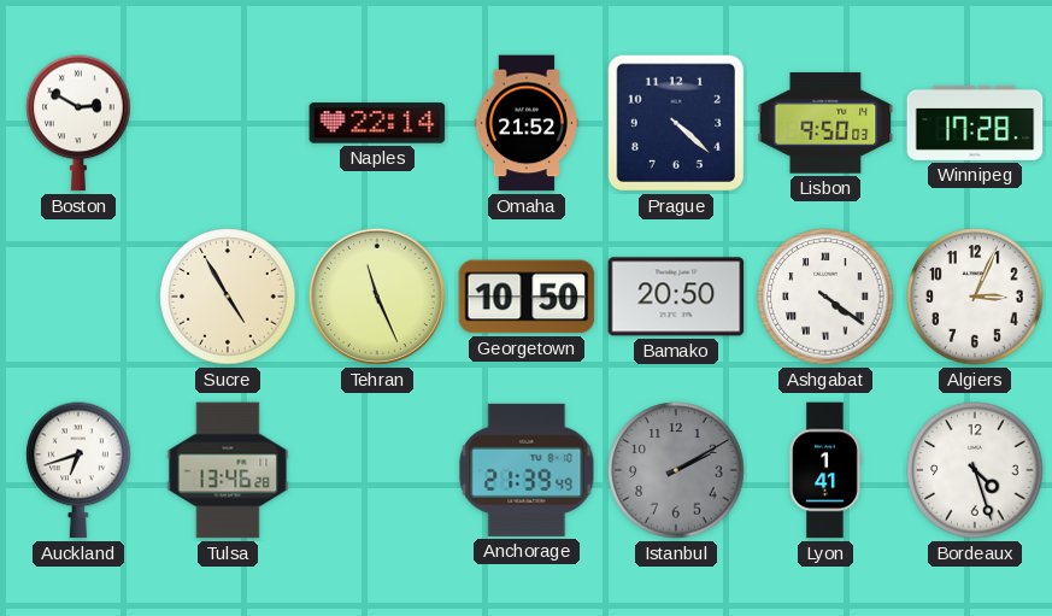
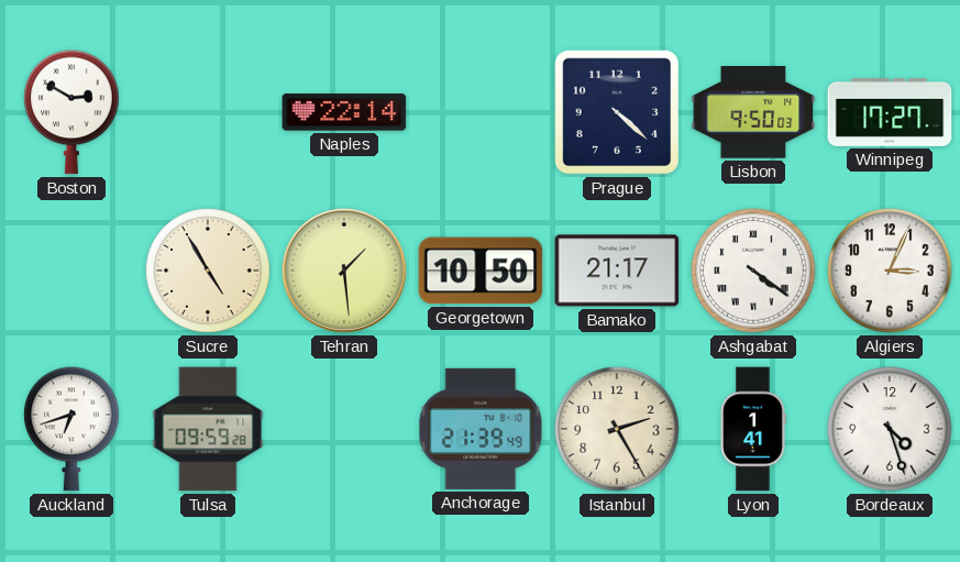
Omaha: 21:52 -> none (527, 123)
Winnipeg: 17:28 -> 17:27 (890, 112)
Tehran: 11:26 -> 1:29 (344, 271)
Bamako: 20:50 -> 21:17 (617, 271)
Tulsa: 13:46 -> 09:59 (208, 429)
Istanbul: 2:10 -> 2:25 (617, 429)
Istanbul dial: grey -> cream (617, 429)
